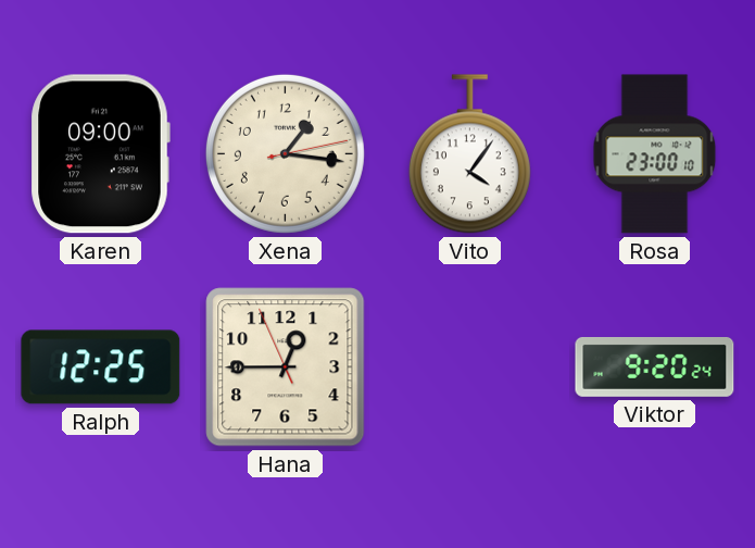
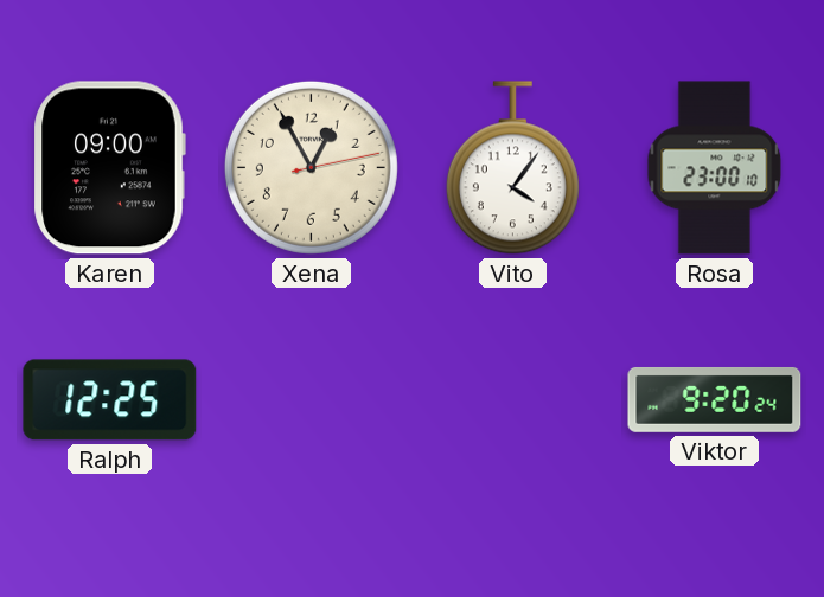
Xena: 1:16 -> 12:55 (311, 167)
Hana: 12:44 -> none (286, 368)
